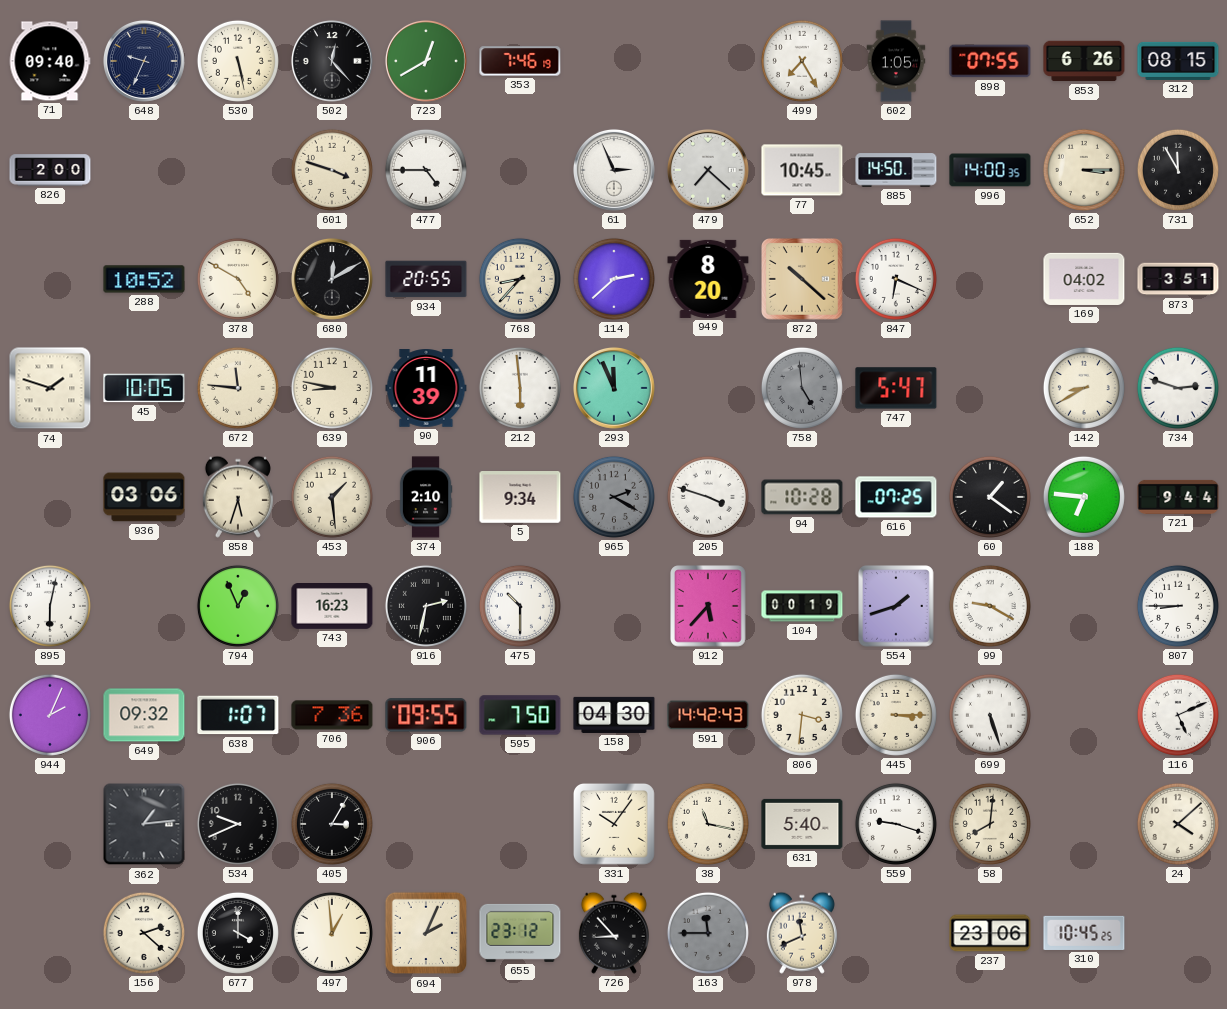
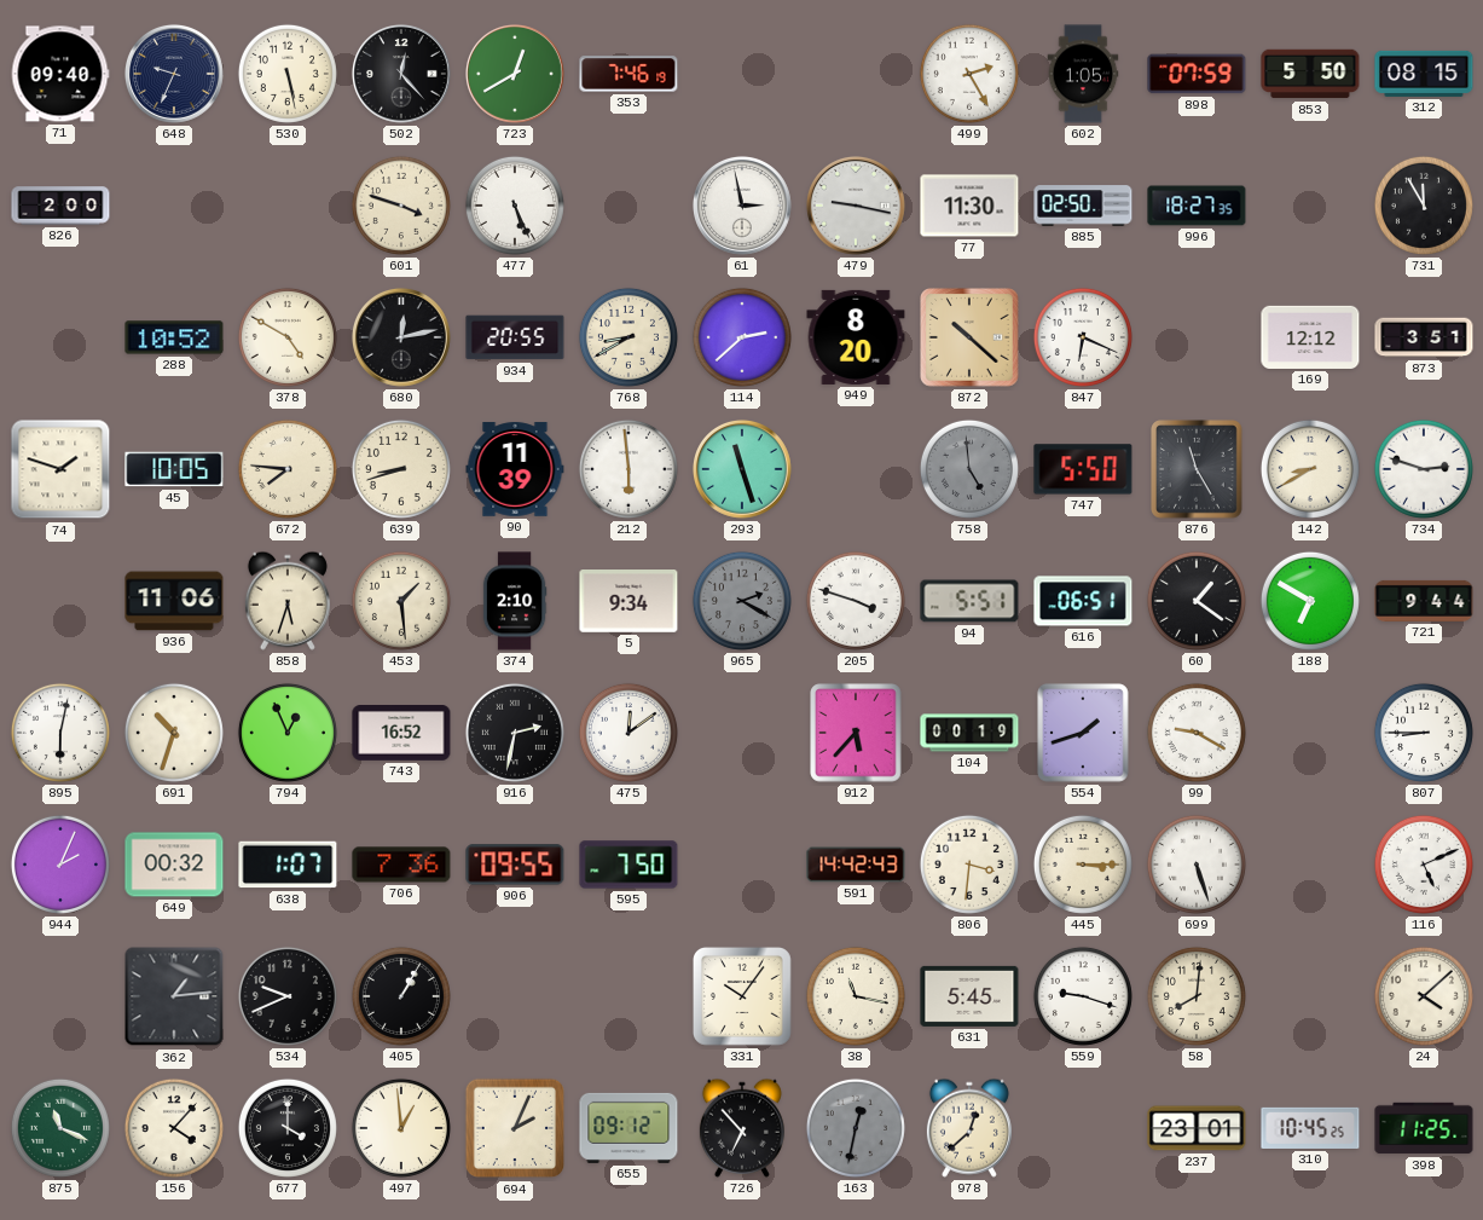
499: 7:25 -> 2:25 (969, 74)
898: 07:55 -> 07:59 (1197, 74)
853: 6:26 -> 5:50 (1310, 74)
477: 4:45 -> 5:26 (515, 206)
61: 2:56 -> 2:58 (742, 206)
479: 7:22 -> 9:17 (856, 206)
77: 10:45 -> 11:30 (969, 206)
885: 14:50 -> 02:50 (1083, 206)
996: 14:00 -> 18:27 (1197, 206)
652: 3:15 -> none (1084, 170)
680: 12:10 -> 12:13 (401, 337)
768: 8:37 -> 8:40 (628, 337)
169: 04:02 -> 12:12 (1310, 337)
672: 11:46 -> 7:46 (288, 469)
639: 8:47 -> 8:42 (401, 469)
293: 11:56 -> 11:27 (742, 469)
747: 5:47 -> 5:50 (1083, 469)
876: none -> 11:25 (1197, 469)
936: 03:06 -> 11:06 (174, 601)
94: 10:28 -> 5:51 (969, 601)
616: 07:25 -> 06:51 (1083, 601)
188: 6:46 -> 6:50 (1310, 601)
691: none -> 10:33 (174, 733)
743: 16:23 -> 16:52 (401, 734)
475: 10:30 -> 12:09 (628, 733)
649: 09:32 -> 00:32 (174, 865)
158: 04:30 -> none (614, 715)
405: 3:05 -> 1:05 (401, 996)
631: 5:40 -> 5:45 (969, 996)
875: none -> 11:19 (60, 1128)
156: 2:22 -> 4:07 (174, 1128)
655: 23:12 -> 09:12 (628, 1128)
726: 8:53 -> 6:53 (742, 1128)
163: 11:45 -> 12:32 (856, 1128)
978: 11:41 -> 12:38 (969, 1128)
237: 23:06 -> 23:01 (1197, 1128)
398: none -> 11:25 (1424, 1128)
